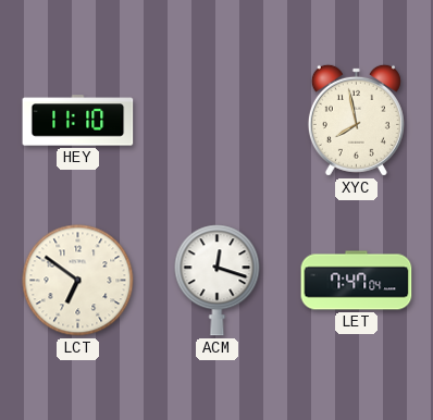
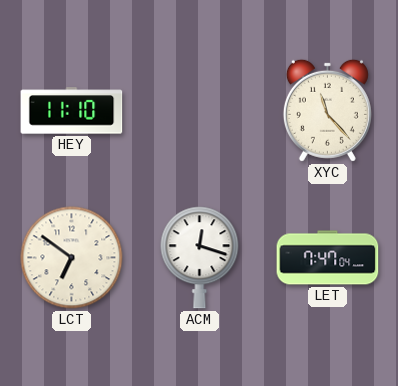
XYC: 7:58 -> 11:23 (327, 110)
